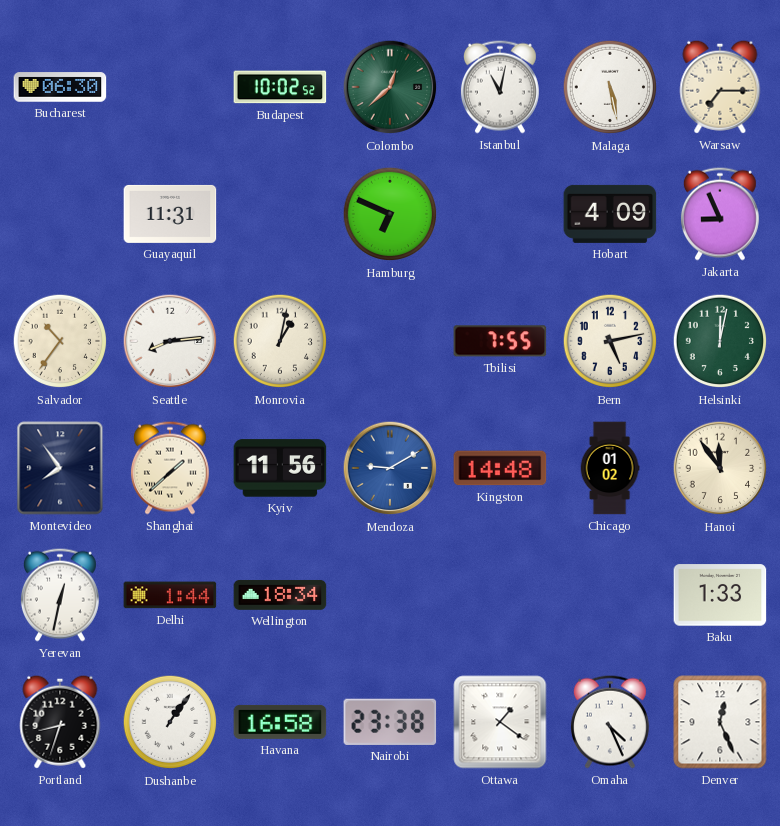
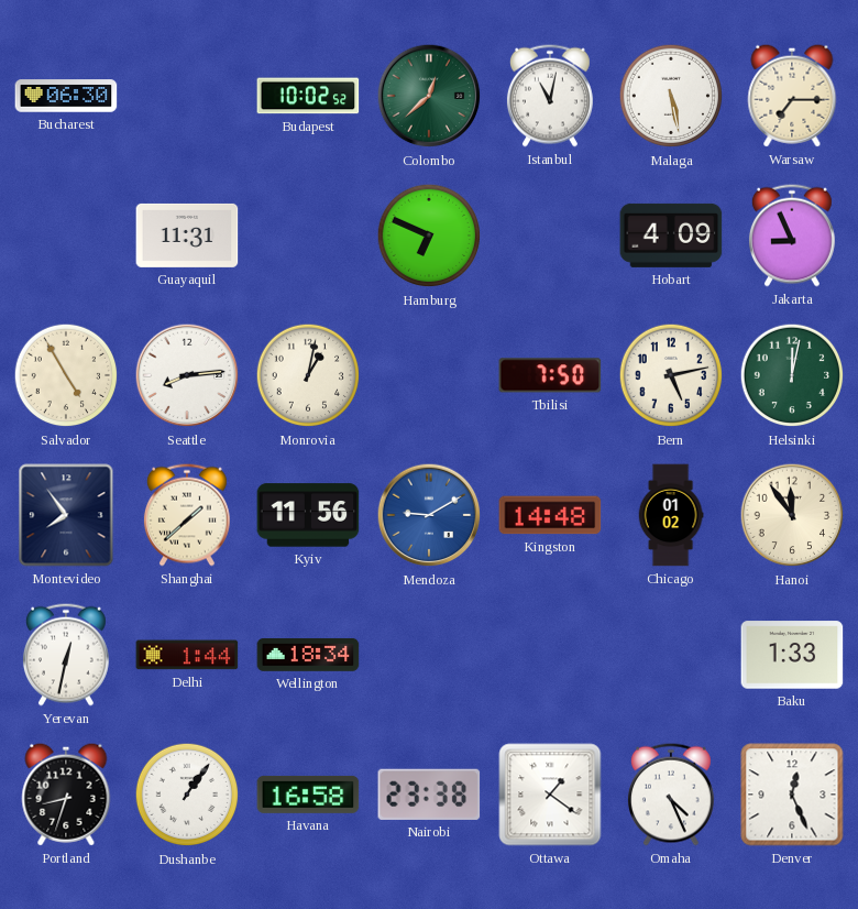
Salvador: 10:36 -> 4:55 (66, 375)
Tbilisi: 7:55 -> 7:50 (550, 375)
